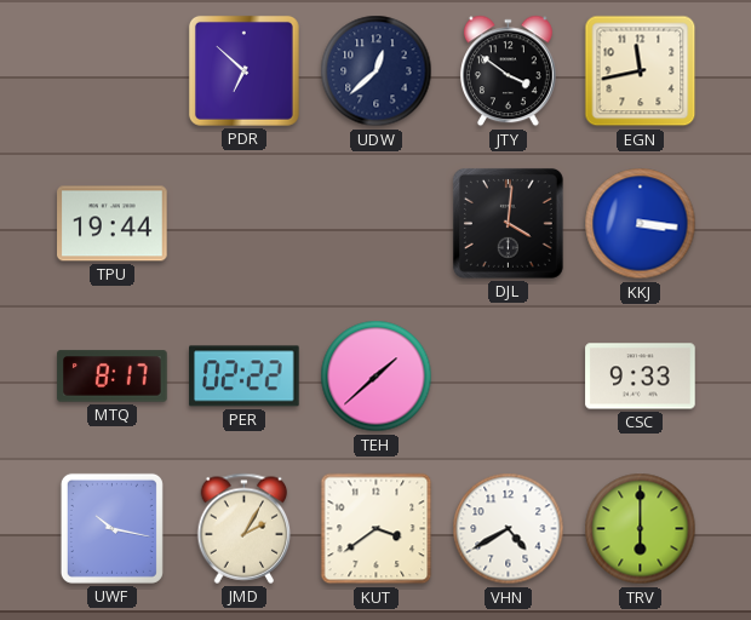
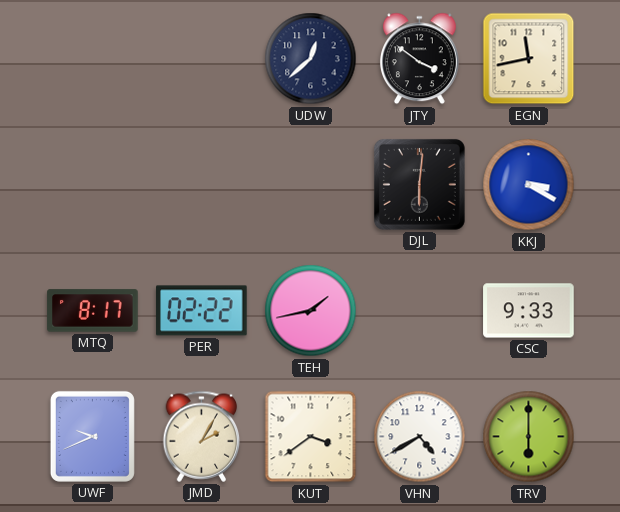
PDR: 6:52 -> none (243, 70)
TPU: 19:44 -> none (113, 224)
DJL: 4:01 -> 6:01 (419, 184)
KKJ: 3:16 -> 3:20 (529, 185)
TEH: 1:38 -> 1:43 (311, 311)
UWF: 10:17 -> 9:41 (92, 436)
